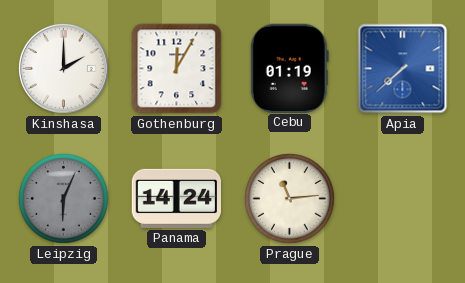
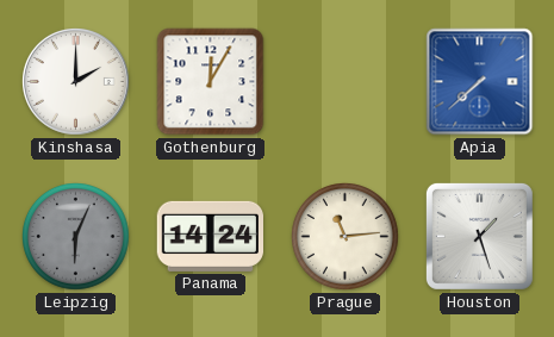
Cebu: 01:19 -> none (289, 68)
Houston: none -> 1:27 (479, 236)
